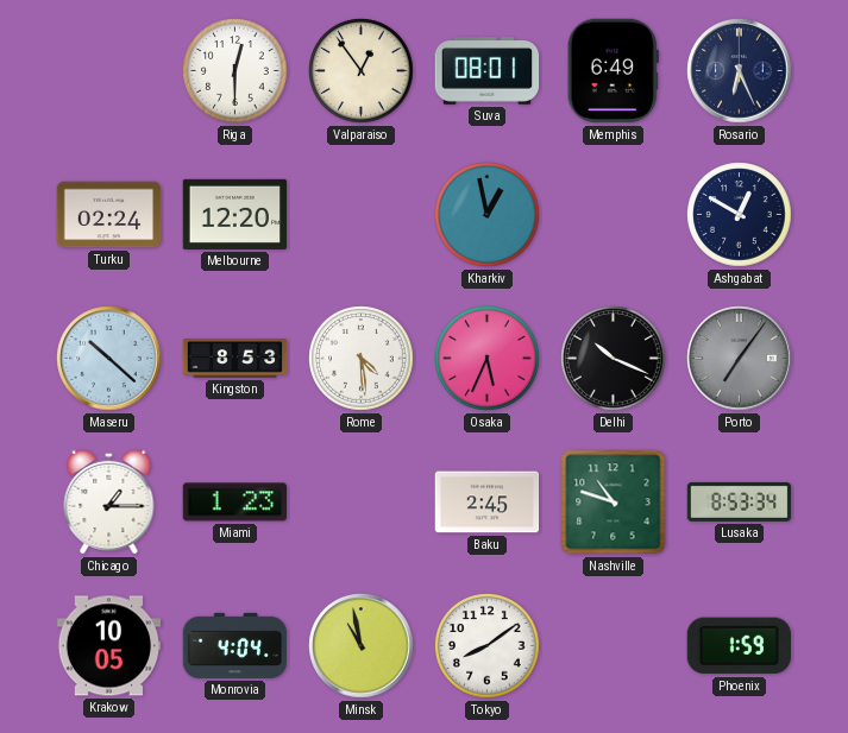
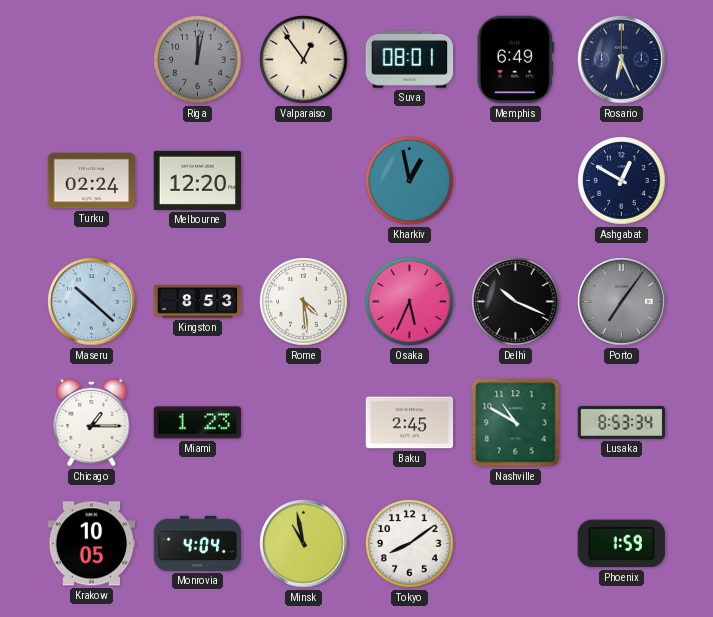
Riga: 12:30 -> 12:02 (198, 60)
Riga dial: white -> grey (198, 60)
Nashville: 10:48 -> 10:50 (516, 423)
